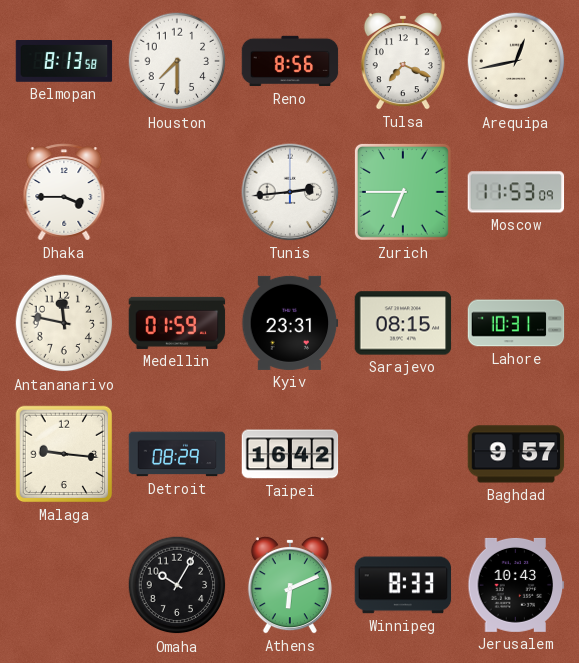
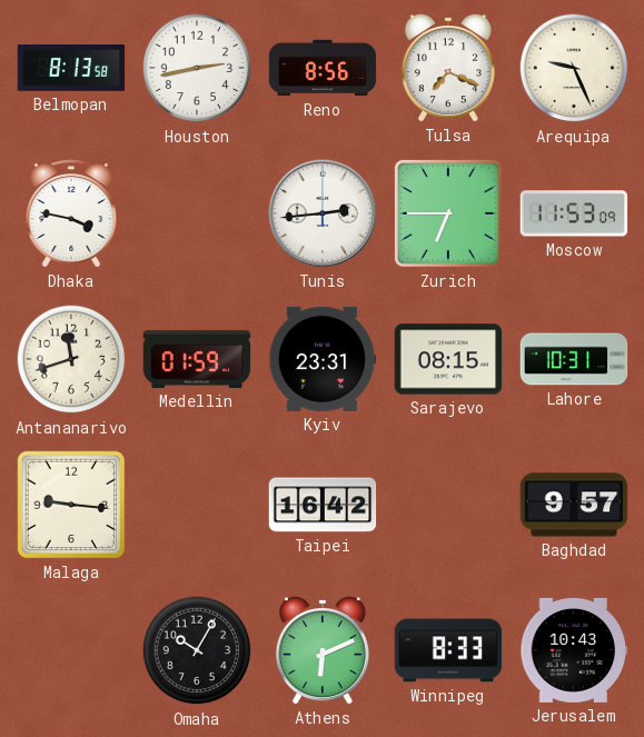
Houston: 7:30 -> 2:43 (197, 68)
Arequipa: 12:43 -> 9:26 (574, 68)
Dhaka: 3:45 -> 3:47 (71, 213)
Antananarivo: 11:47 -> 11:42 (71, 359)
Detroit: 08:29 -> none (177, 454)
